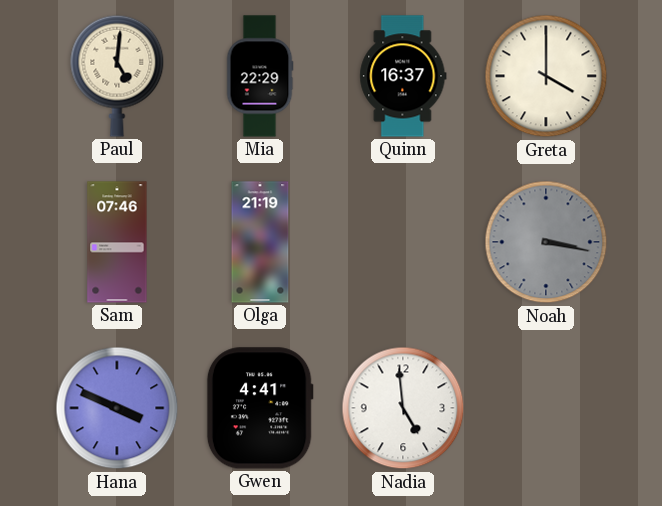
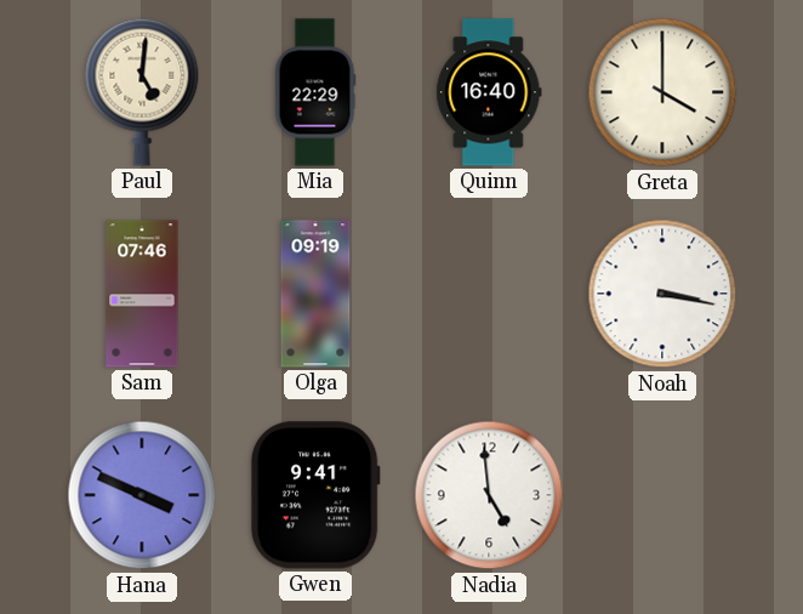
Quinn: 16:37 -> 16:40 (489, 92)
Olga: 21:19 -> 09:19 (315, 294)
Noah dial: grey -> white (662, 294)
Gwen: 4:41 -> 9:41 (315, 495)
